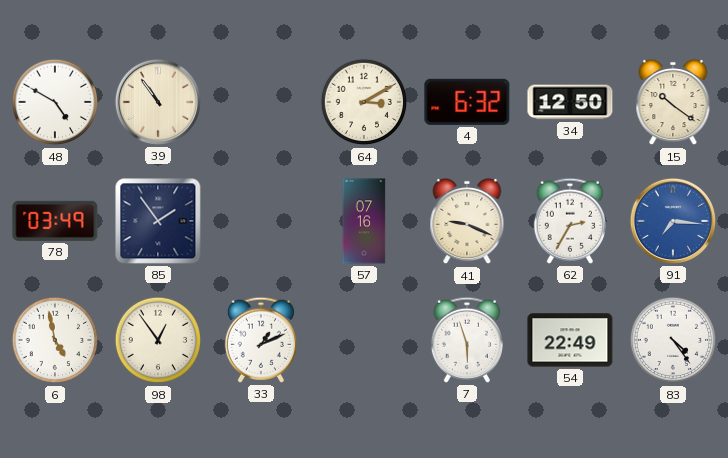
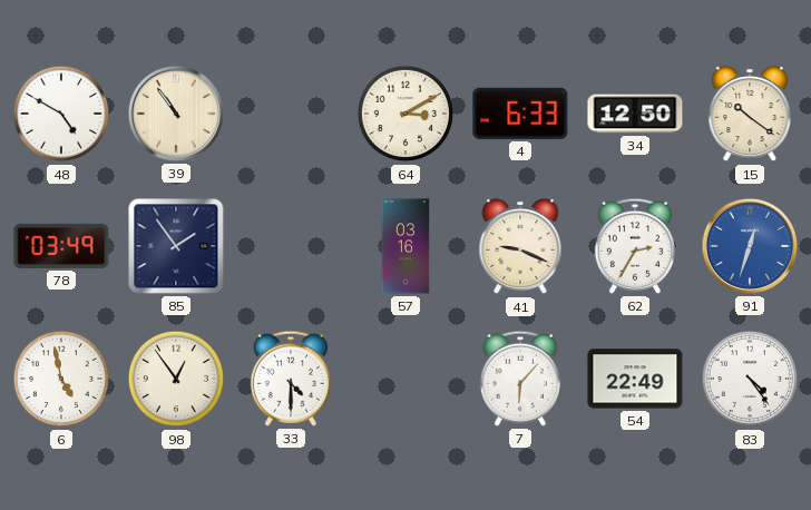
4: 6:32 -> 6:33 (520, 114)
57: 07:16 -> 03:16 (405, 246)
91: 7:16 -> 12:33 (750, 246)
33: 1:11 -> 4:30 (291, 379)
7: 5:57 -> 6:07 (520, 379)
